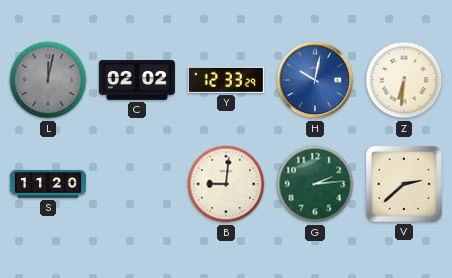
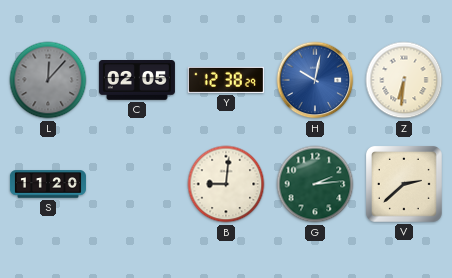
L: 12:02 -> 12:07 (48, 80)
C: 02:02 -> 02:05 (137, 81)
Y: 12:33 -> 12:38 (226, 80)
